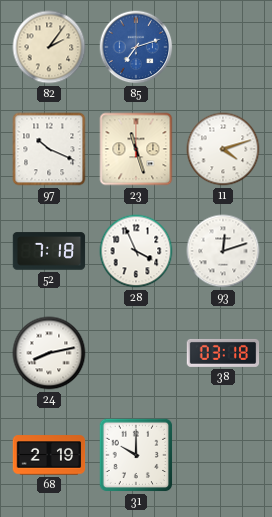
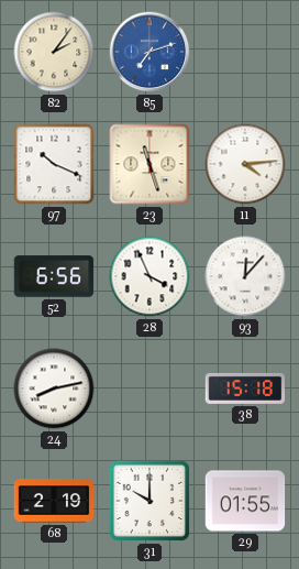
11: 4:12 -> 4:14 (245, 164)
52: 7:18 -> 6:56 (54, 276)
93: 12:12 -> 12:07 (245, 276)
38: 03:18 -> 15:18 (245, 389)
29: none -> 01:55 (245, 501)
